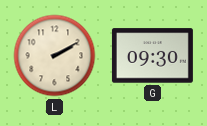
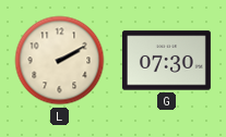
G: 09:30 -> 07:30 (166, 61)
